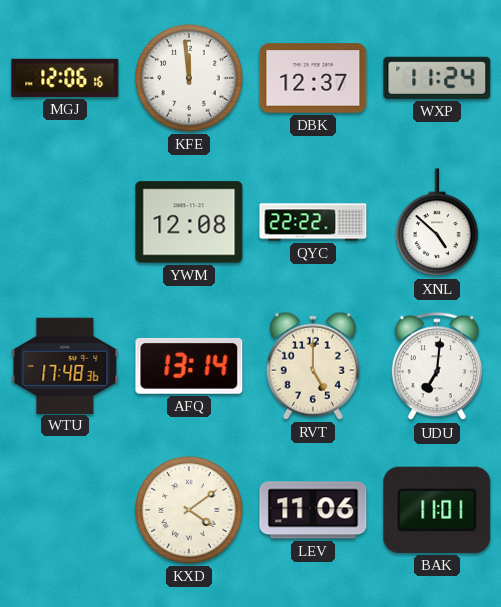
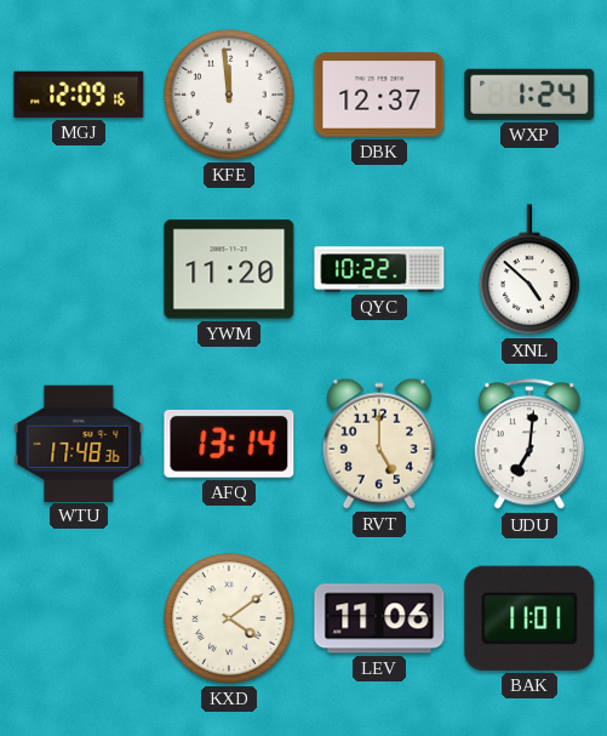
MGJ: 12:06 -> 12:09 (79, 95)
WXP: 11:24 -> 1:24 (529, 95)
YWM: 12:08 -> 11:20 (229, 269)
QYC: 22:22 -> 10:22 (379, 269)
